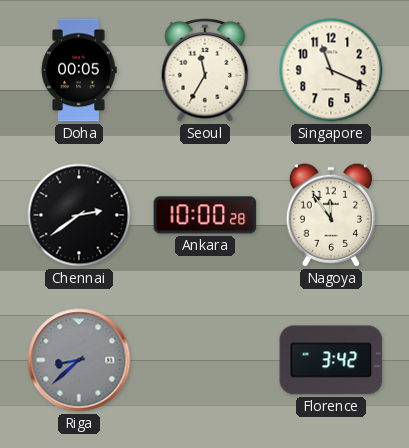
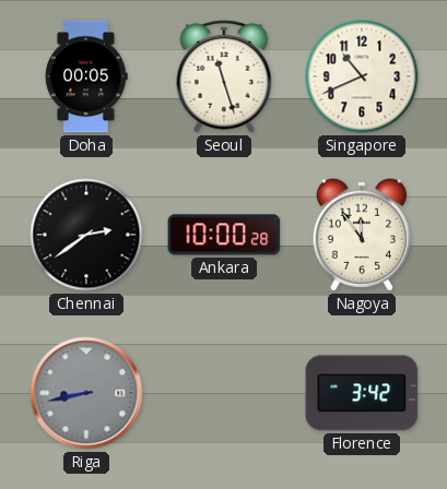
Seoul: 11:35 -> 11:27 (224, 77)
Singapore: 11:19 -> 10:41 (362, 76)
Riga: 8:38 -> 8:43 (86, 393)
